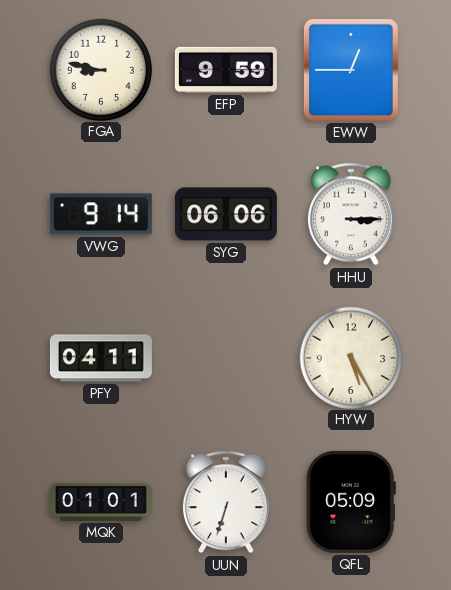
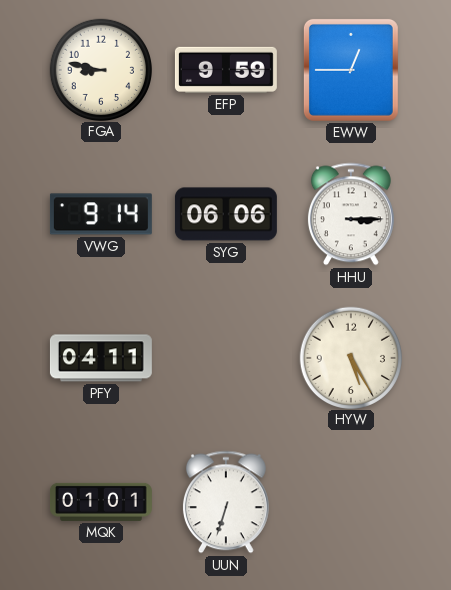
QFL: 05:09 -> none (351, 502)
